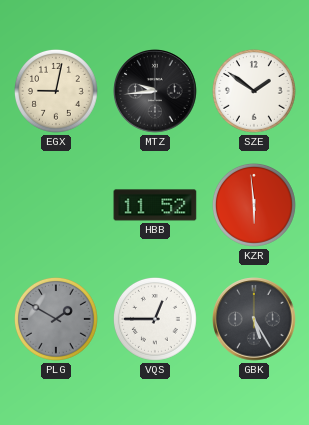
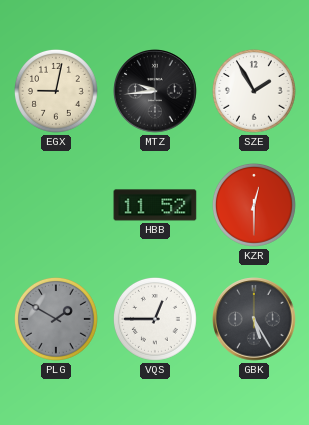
SZE: 1:51 -> 1:55 (255, 92)
KZR: 5:59 -> 12:30 (255, 206)
